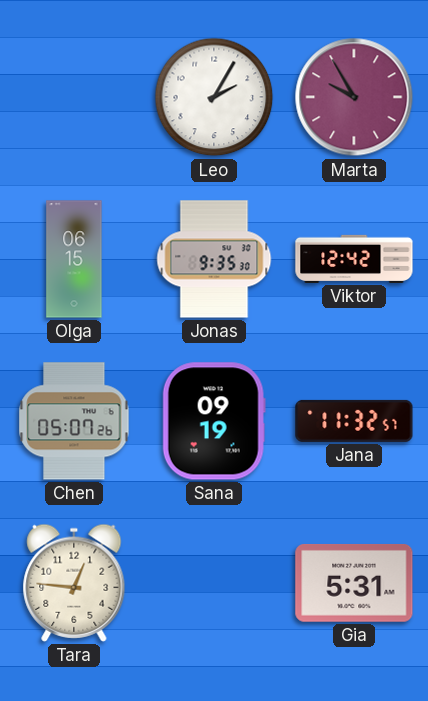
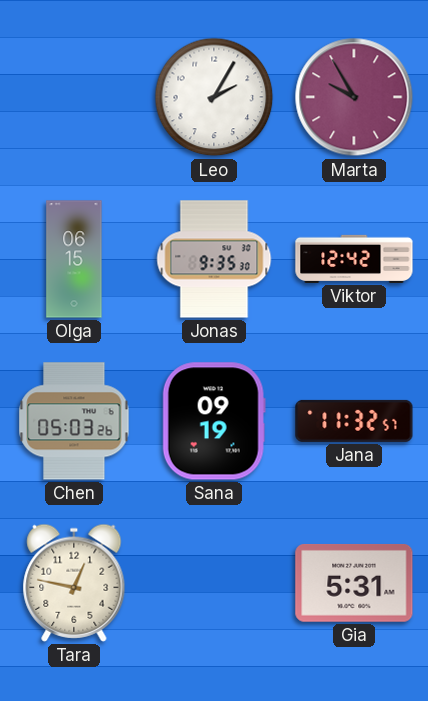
Chen: 05:07 -> 05:03 (74, 421)
Tara: 12:46 -> 12:47 (74, 583)
